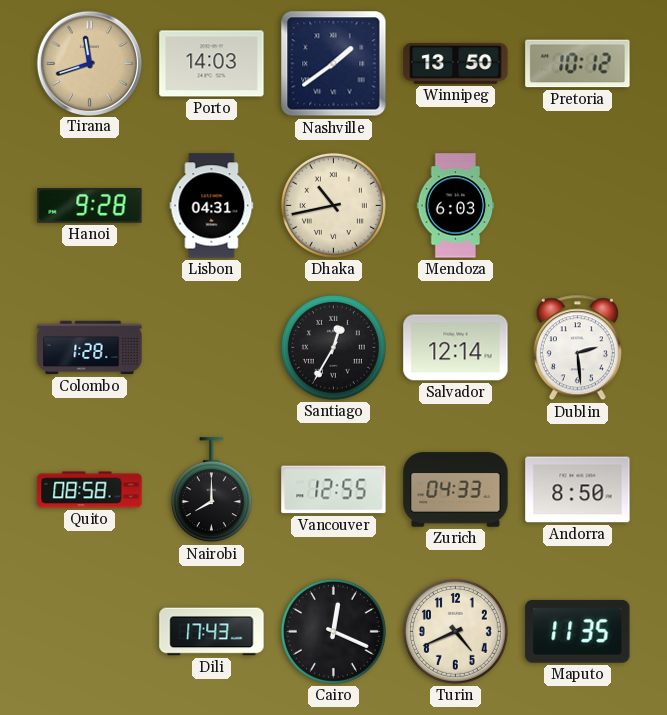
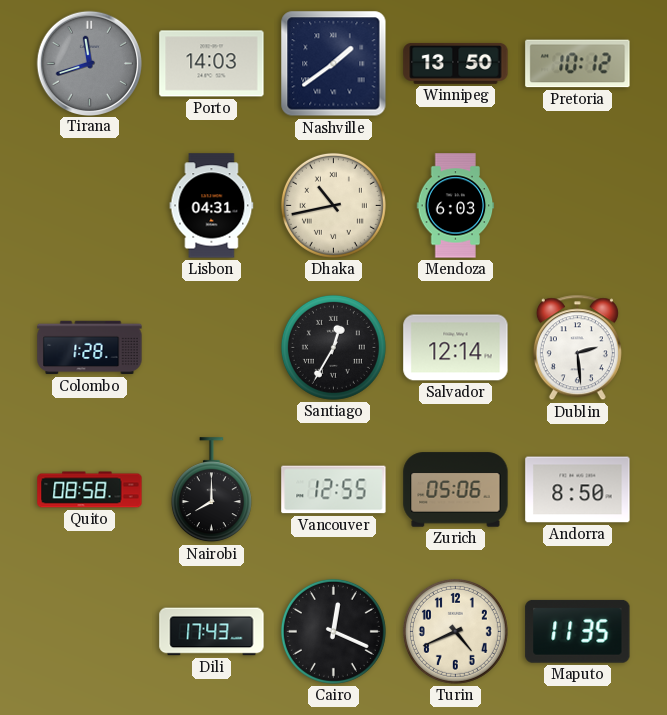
Tirana dial: champagne -> grey (89, 63)
Hanoi: 9:28 -> none (90, 206)
Zurich: 04:33 -> 05:06 (456, 490)
